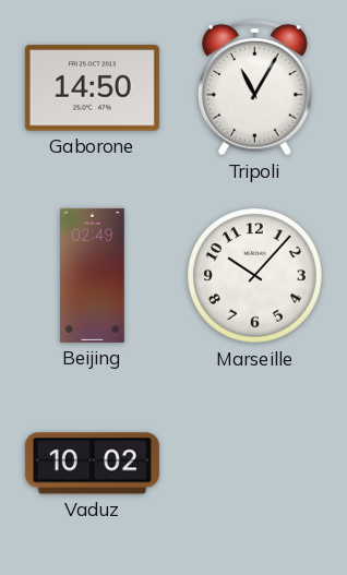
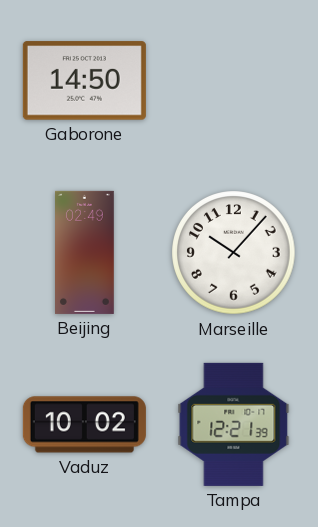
Tripoli: 11:05 -> none (254, 87)
Tampa: none -> 12:21 (234, 424)
